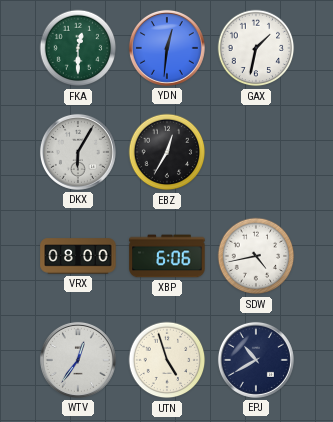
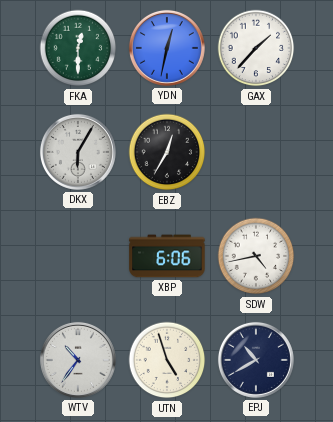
YDN: 12:31 -> 12:32 (167, 48)
GAX: 1:32 -> 1:37 (256, 48)
VRX: 08:00 -> none (78, 256)
WTV: 12:36 -> 10:36 (78, 360)
